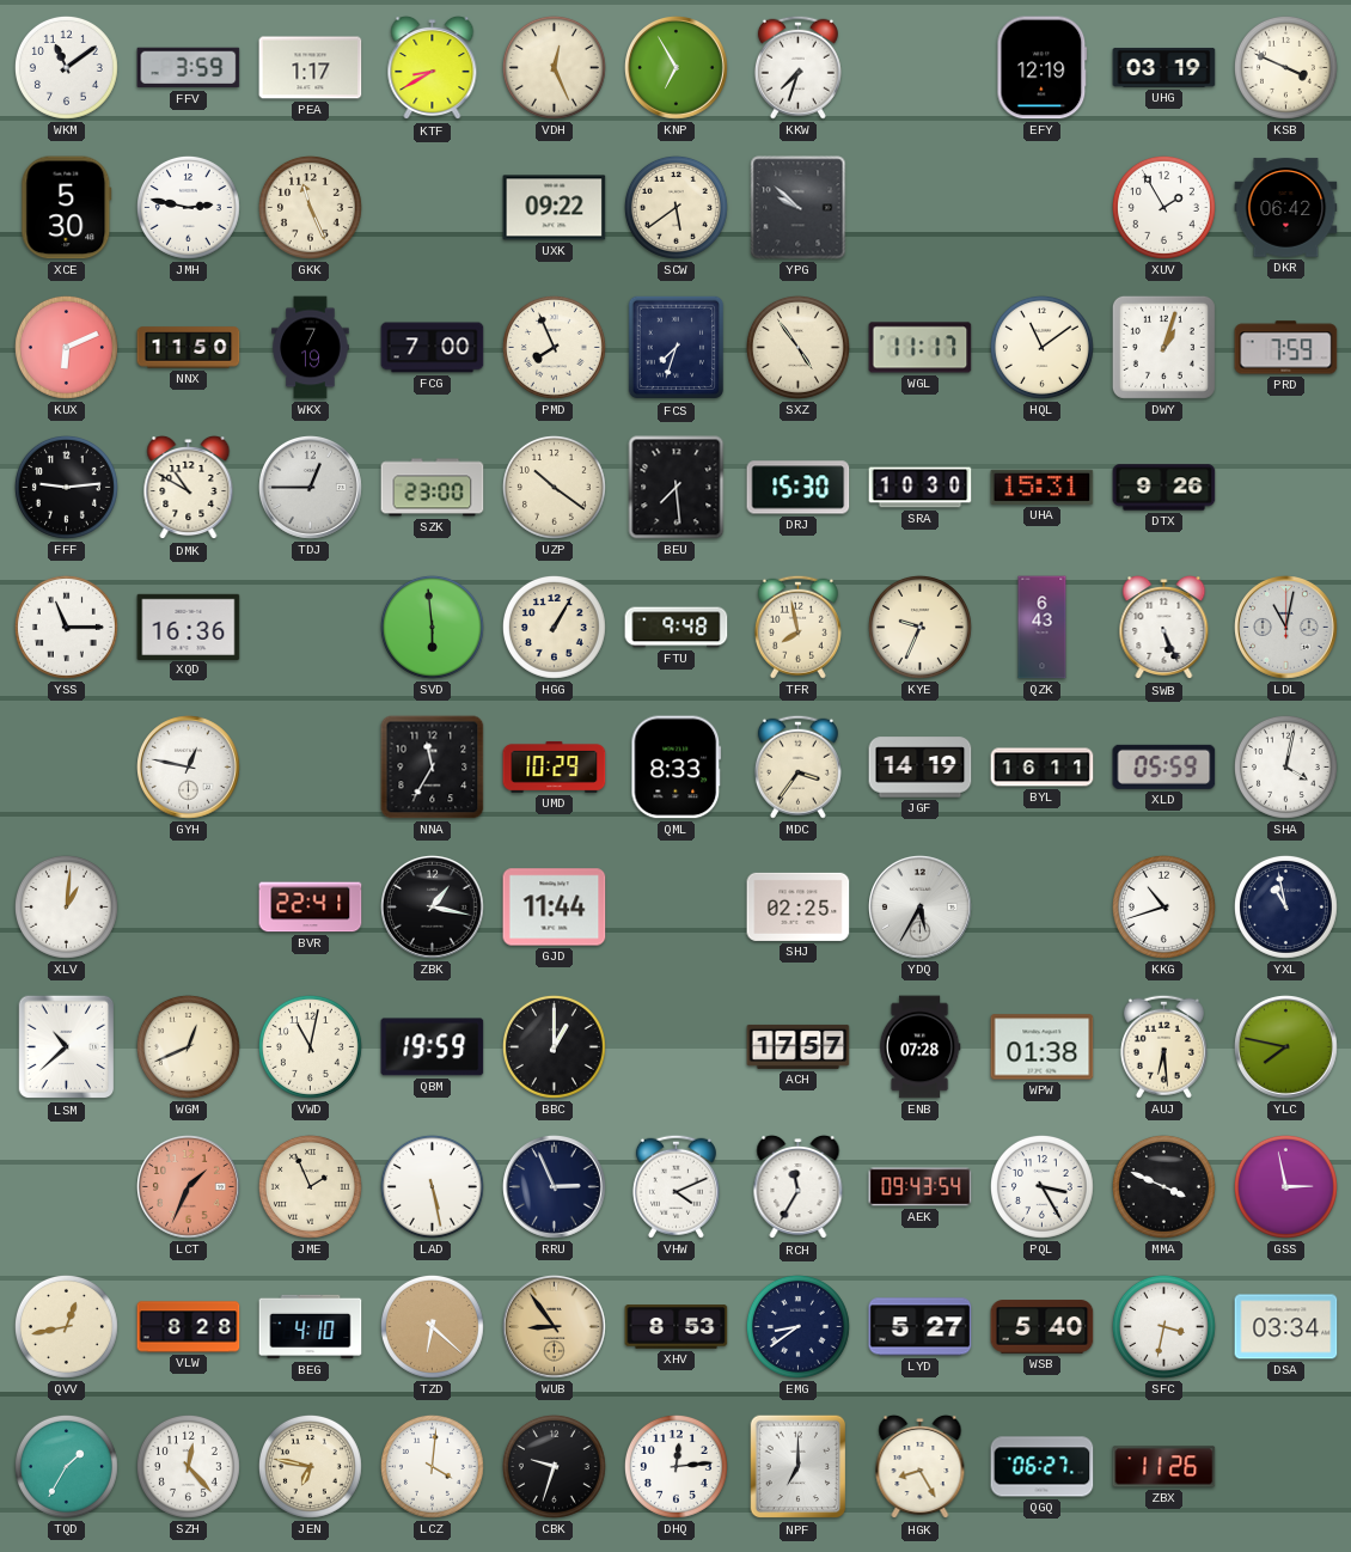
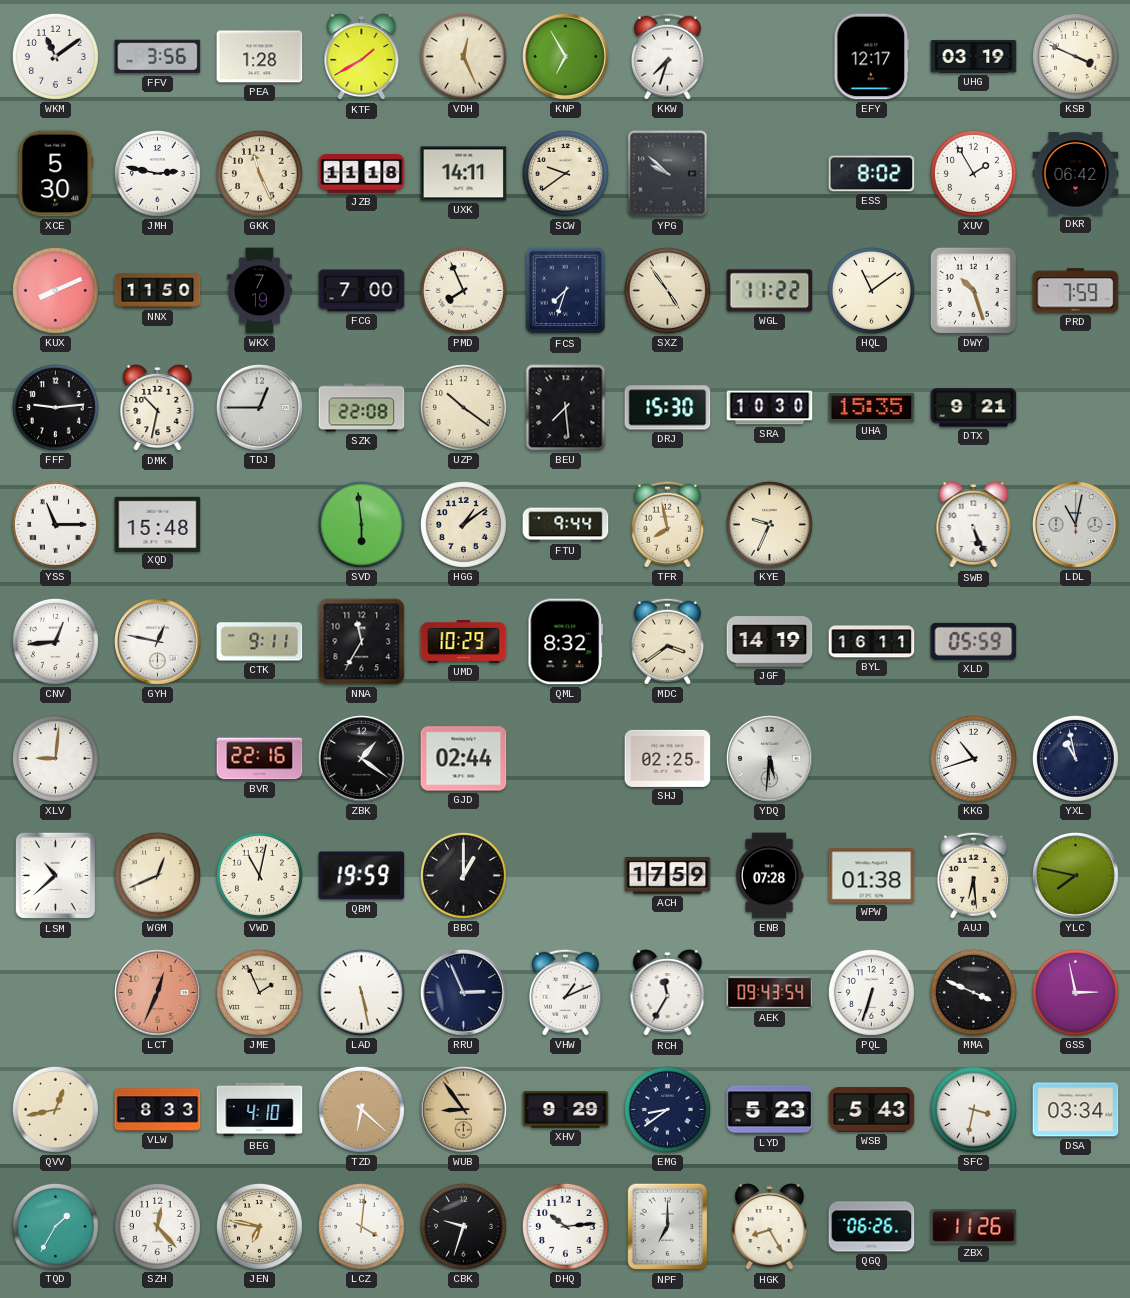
FFV: 3:59 -> 3:56 (158, 57)
PEA: 1:17 -> 1:28 (260, 57)
KTF: 8:40 -> 1:40 (362, 57)
EFY: 12:19 -> 12:17 (872, 57)
JZB: none -> 11:18 (362, 174)
UXK: 09:22 -> 14:11 (464, 174)
SCW: 5:39 -> 9:39 (565, 173)
ESS: none -> 8:02 (872, 174)
KUX: 6:11 -> 8:11 (55, 290)
WGL: 11:17 -> 11:22 (770, 291)
DWY: 1:03 -> 10:27 (973, 290)
DMK: 10:50 -> 10:32 (158, 408)
SZK: 23:00 -> 22:08 (362, 408)
UHA: 15:31 -> 15:35 (872, 407)
DTX: 9:26 -> 9:21 (974, 408)
XQD: 16:36 -> 15:48 (158, 524)
HGG: 1:05 -> 1:09 (463, 524)
FTU: 9:48 -> 9:44 (566, 525)
QZK: 6:43 -> none (1043, 628)
CNV: none -> 12:44 (55, 641)
CTK: none -> 9:11 (260, 642)
QML: 8:33 -> 8:32 (566, 642)
MDC: 3:36 -> 3:39 (667, 641)
SHA: 4:02 -> none (1285, 766)
XLV: 1:01 -> 9:01 (55, 758)
BVR: 22:41 -> 22:16 (260, 759)
ZBK: 1:17 -> 1:21 (362, 759)
GJD: 11:44 -> 02:44 (464, 759)
YDQ: 5:35 -> 5:31 (770, 759)
ACH: 17:57 -> 17:59 (668, 875)
LCT: 1:34 -> 12:34 (158, 993)
VHW: 4:11 -> 1:11 (565, 992)
PQL: 3:25 -> 6:33 (871, 992)
VLW: 8:28 -> 8:33 (158, 1110)
XHV: 8:53 -> 9:29 (566, 1110)
LYD: 5:27 -> 5:23 (770, 1110)
WSB: 5:40 -> 5:43 (872, 1110)
DHQ: 12:14 -> 10:14 (565, 1226)
QGQ: 06:27 -> 06:26 (872, 1227)
